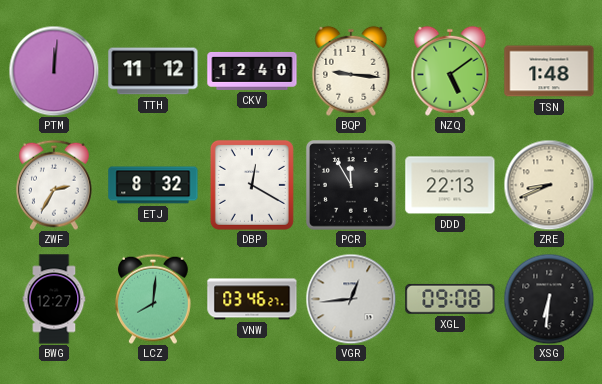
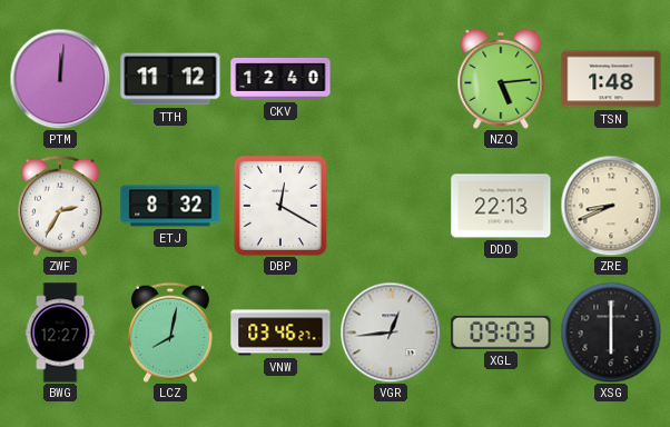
BQP: 9:16 -> none (351, 71)
NZQ: 5:09 -> 5:14 (501, 79)
PCR: 11:55 -> none (352, 186)
LCZ: 8:01 -> 8:02 (170, 332)
XGL: 09:08 -> 09:03 (501, 332)
XSG: 6:31 -> 6:00 (611, 332)
